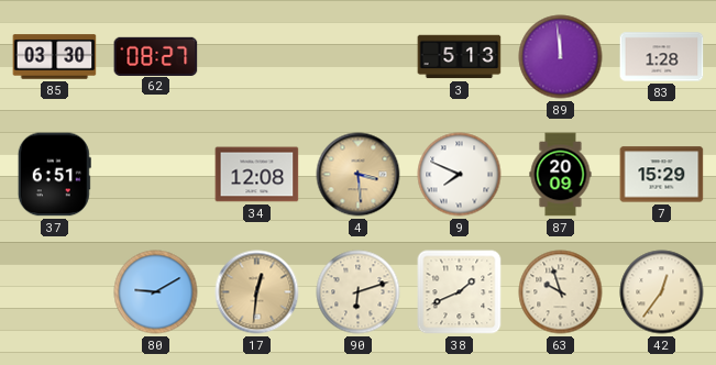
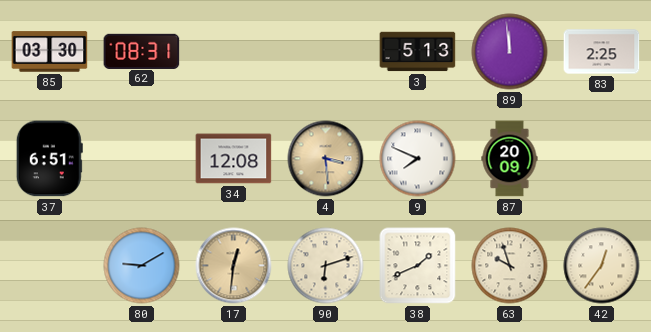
62: 08:27 -> 08:31 (142, 51)
83: 1:28 -> 2:25 (602, 52)
7: 15:29 -> none (662, 175)
